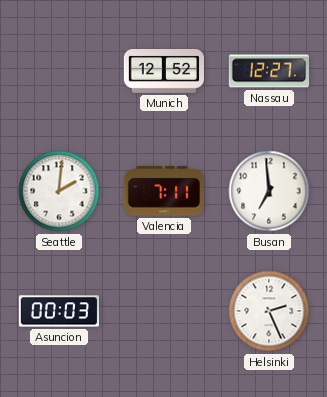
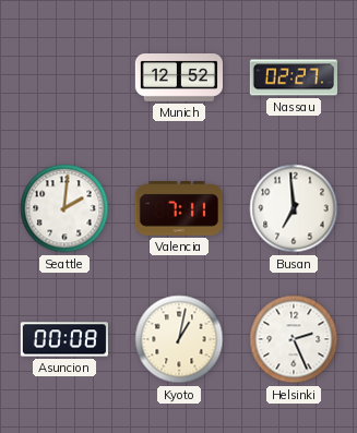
Nassau: 12:27 -> 02:27 (293, 77)
Asuncion: 00:03 -> 00:08 (63, 339)
Kyoto: none -> 1:02 (179, 339)
